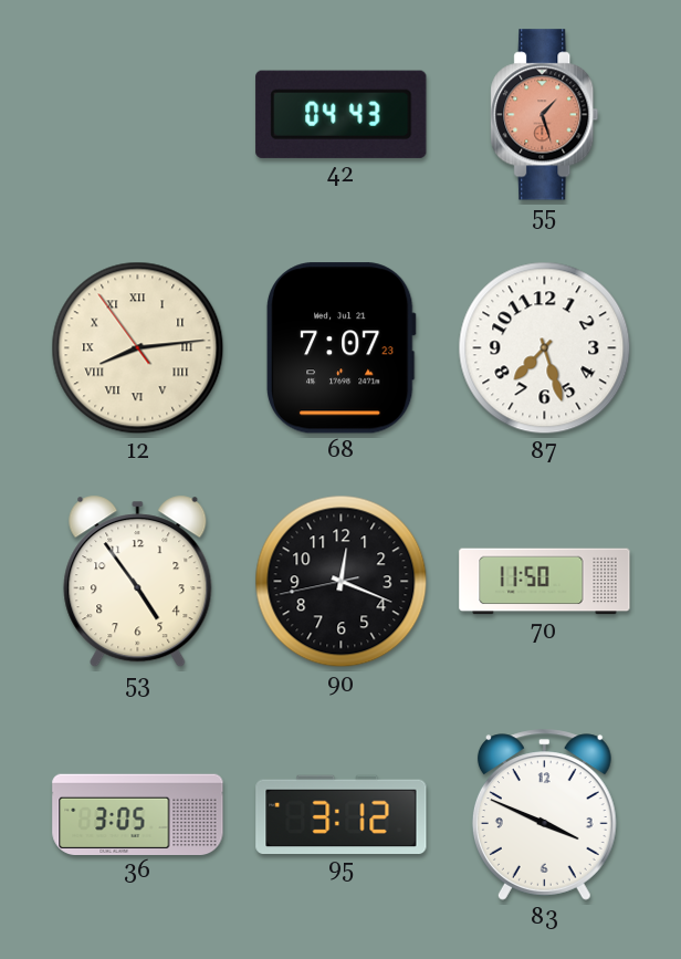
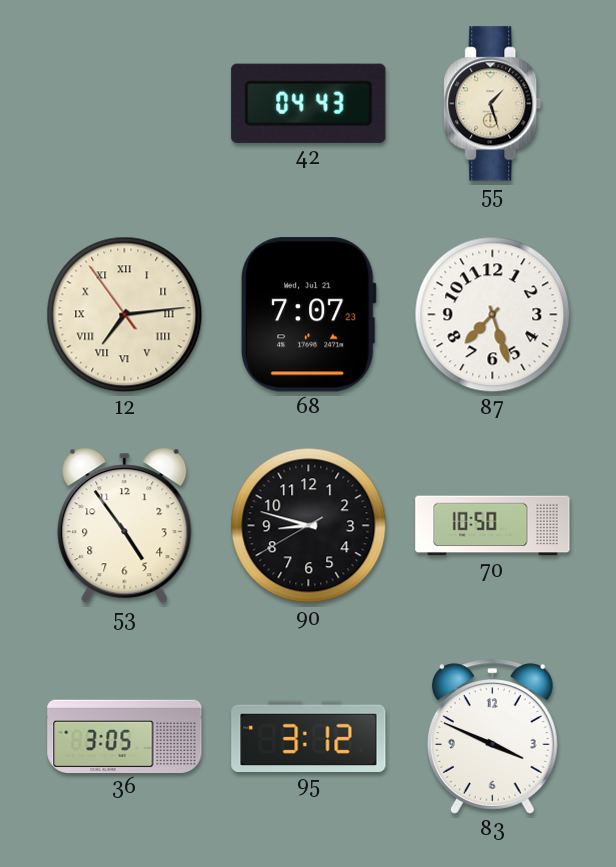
55 dial: salmon -> cream (493, 104)
12: 8:13 -> 7:13 (125, 315)
90: 12:18 -> 8:47 (309, 526)
70: 11:50 -> 10:50 (493, 526)
